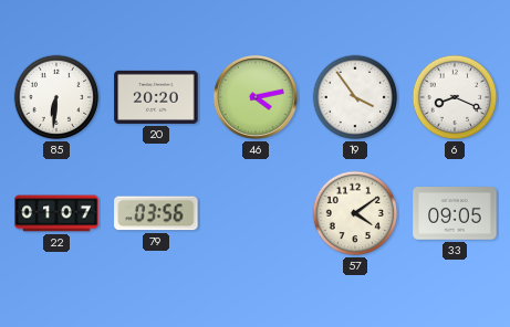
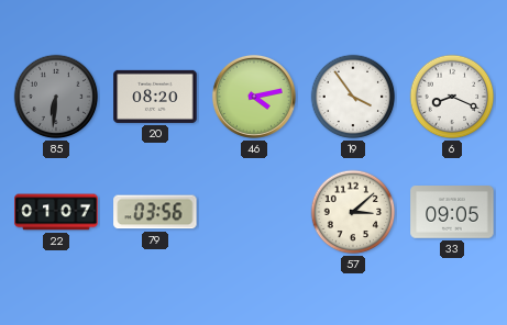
85 dial: white -> grey (56, 97)
20: 20:20 -> 08:20 (155, 97)
57: 4:09 -> 3:08 (353, 212)
